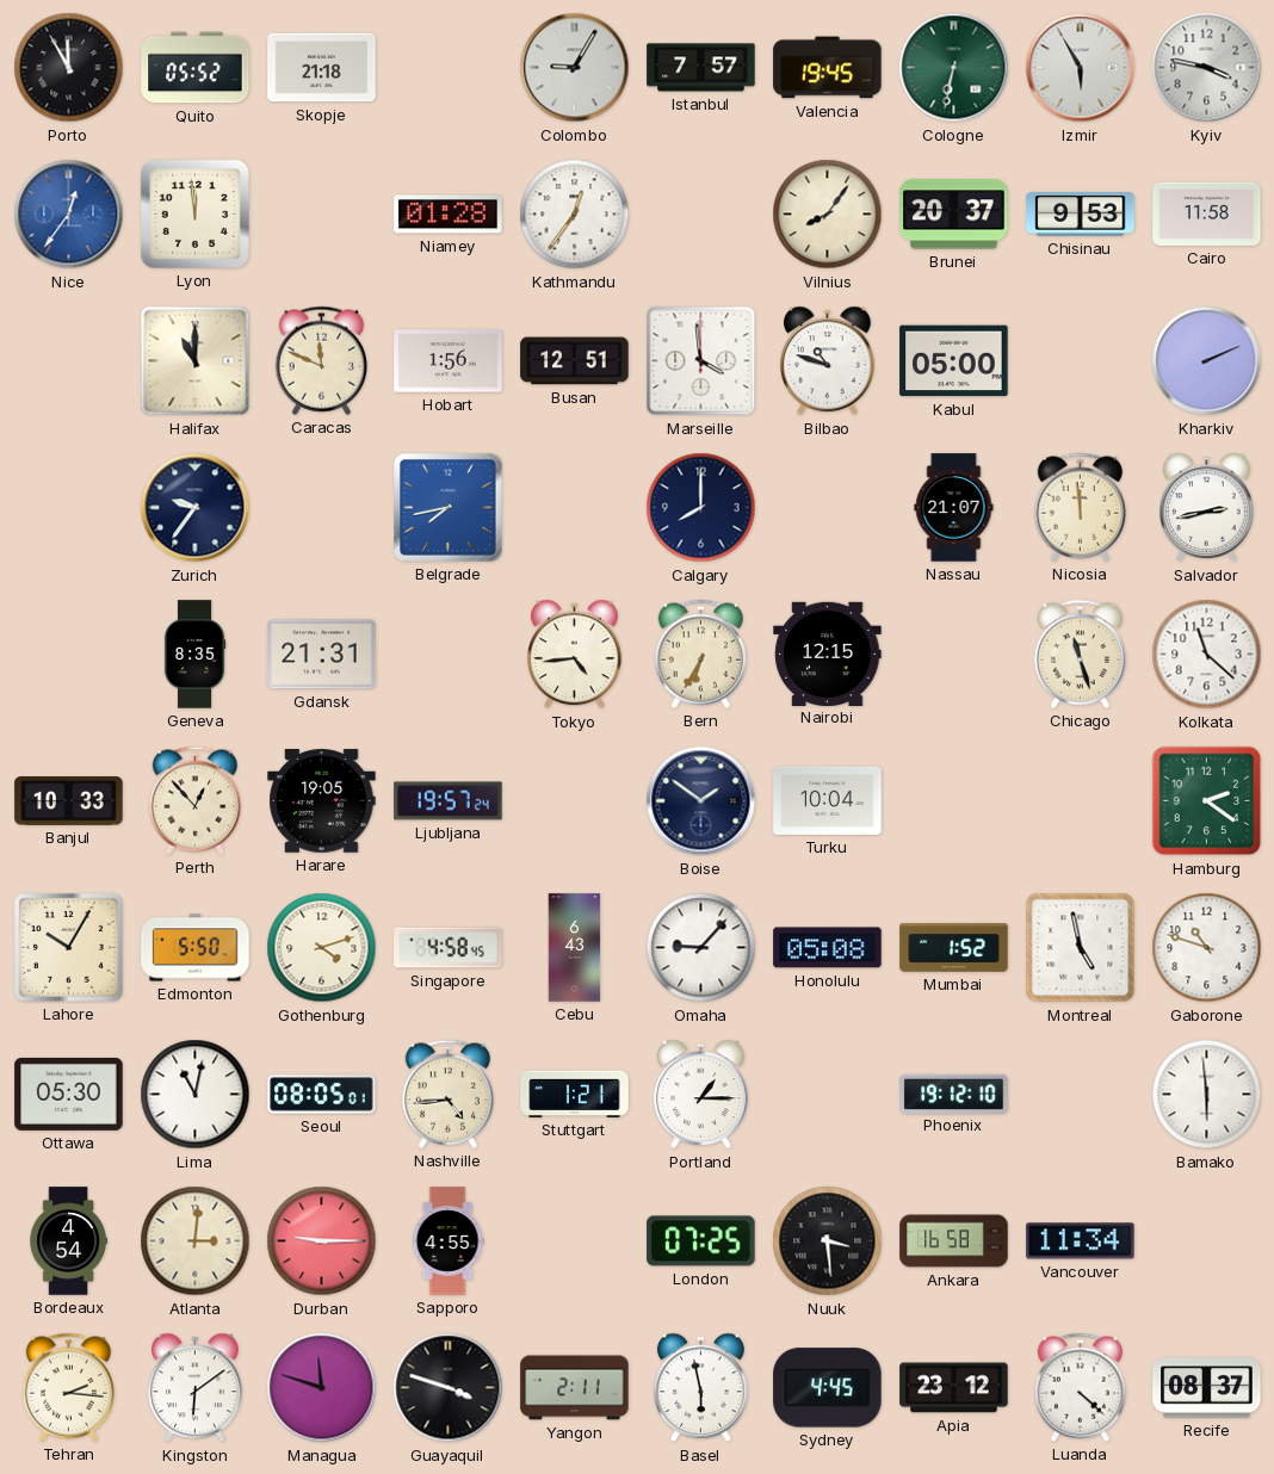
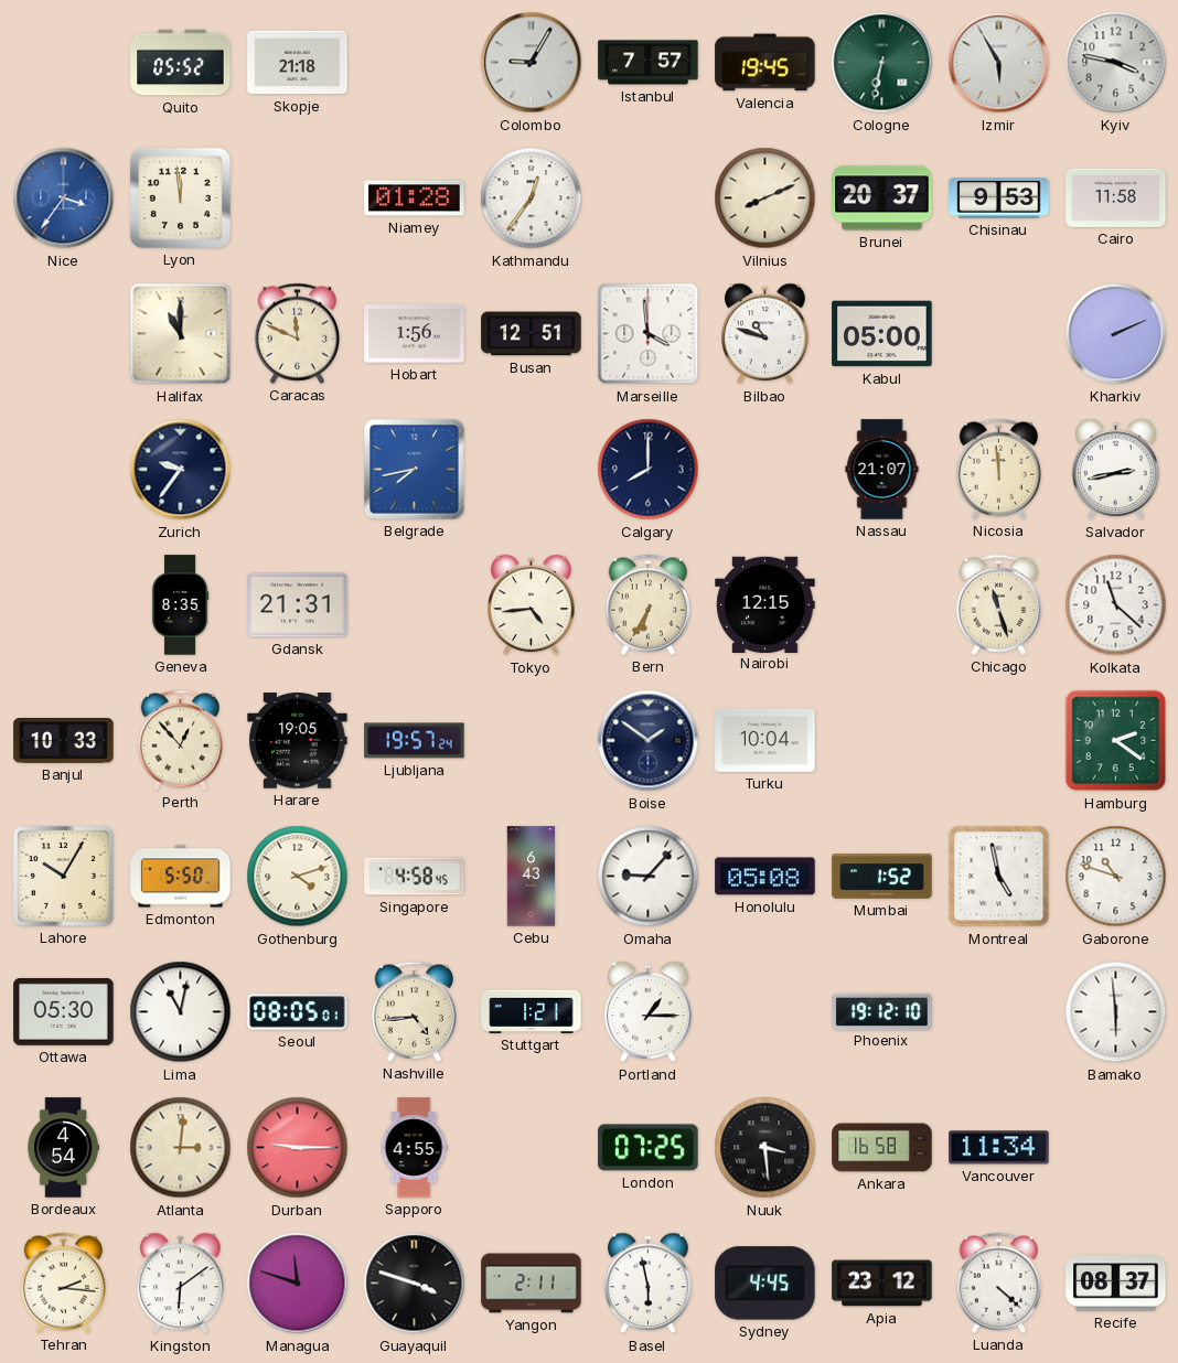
Porto: 11:55 -> none (69, 68)
Nice: 12:36 -> 3:36 (64, 198)
Vilnius: 8:06 -> 8:11 (765, 198)
